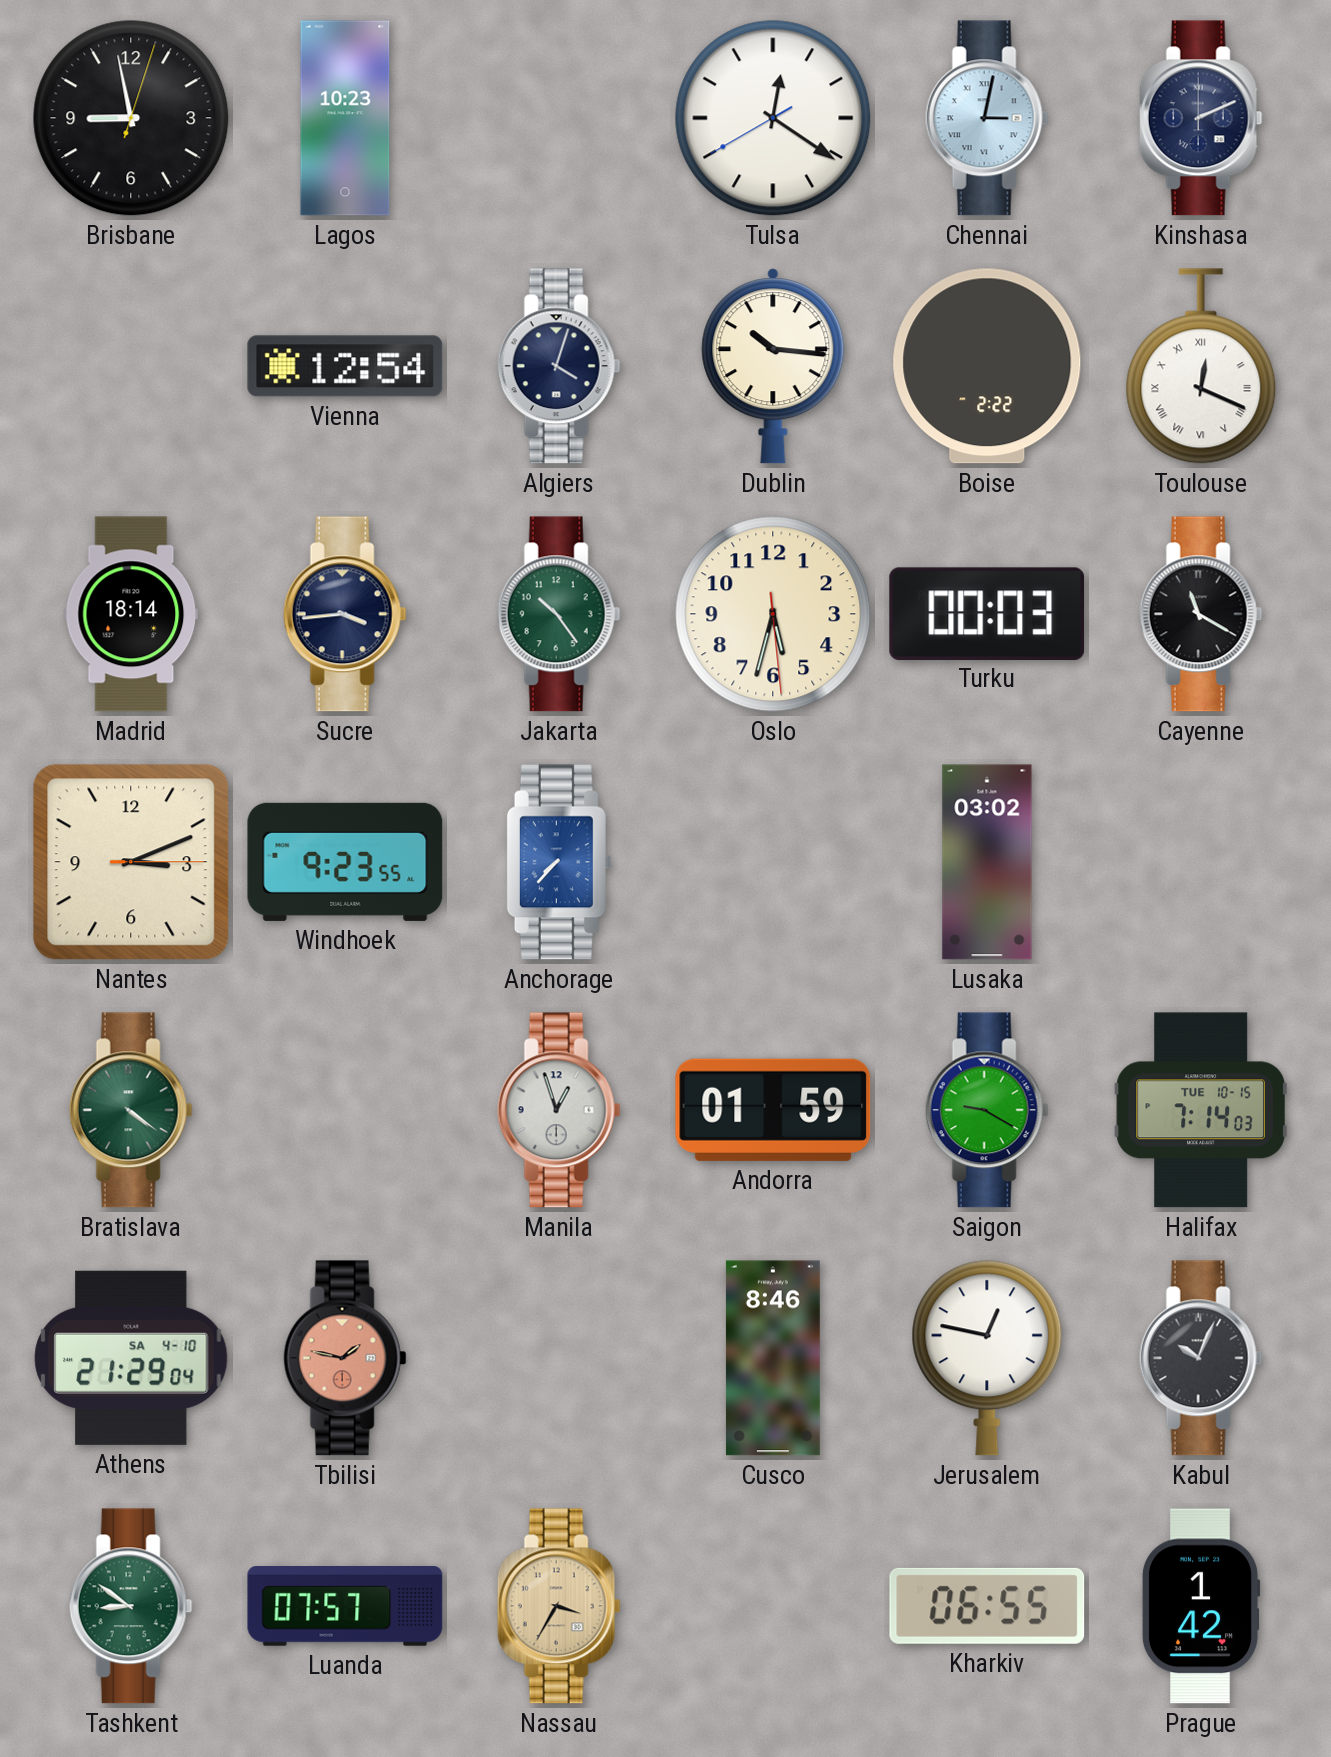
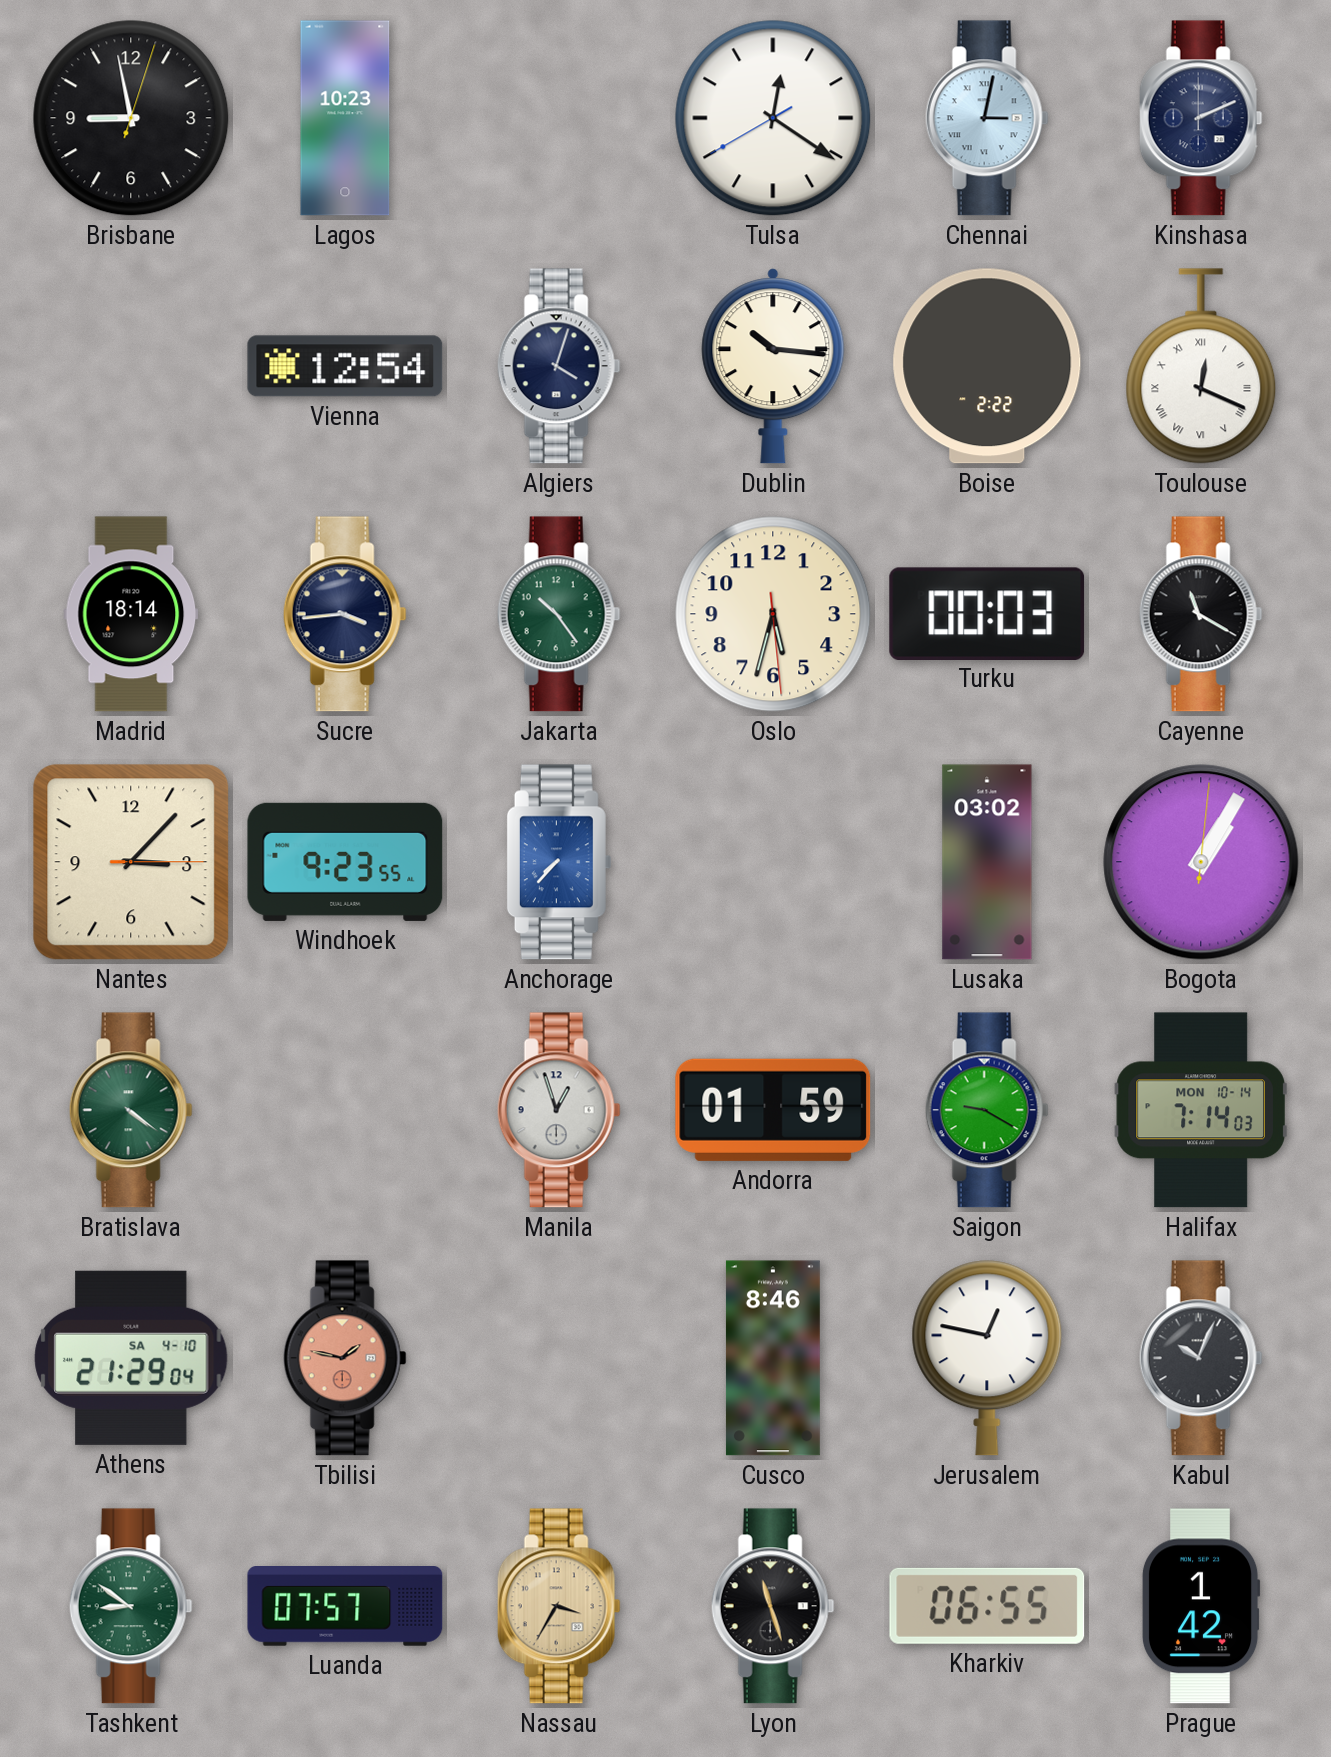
Nantes: 3:11 -> 3:07 (131, 862)
Bogota: none -> 1:05 (1201, 862)
Halifax date: TUE 10-15 -> MON 10-14 (1201, 1110)
Lyon: none -> 11:27 (773, 1606)
